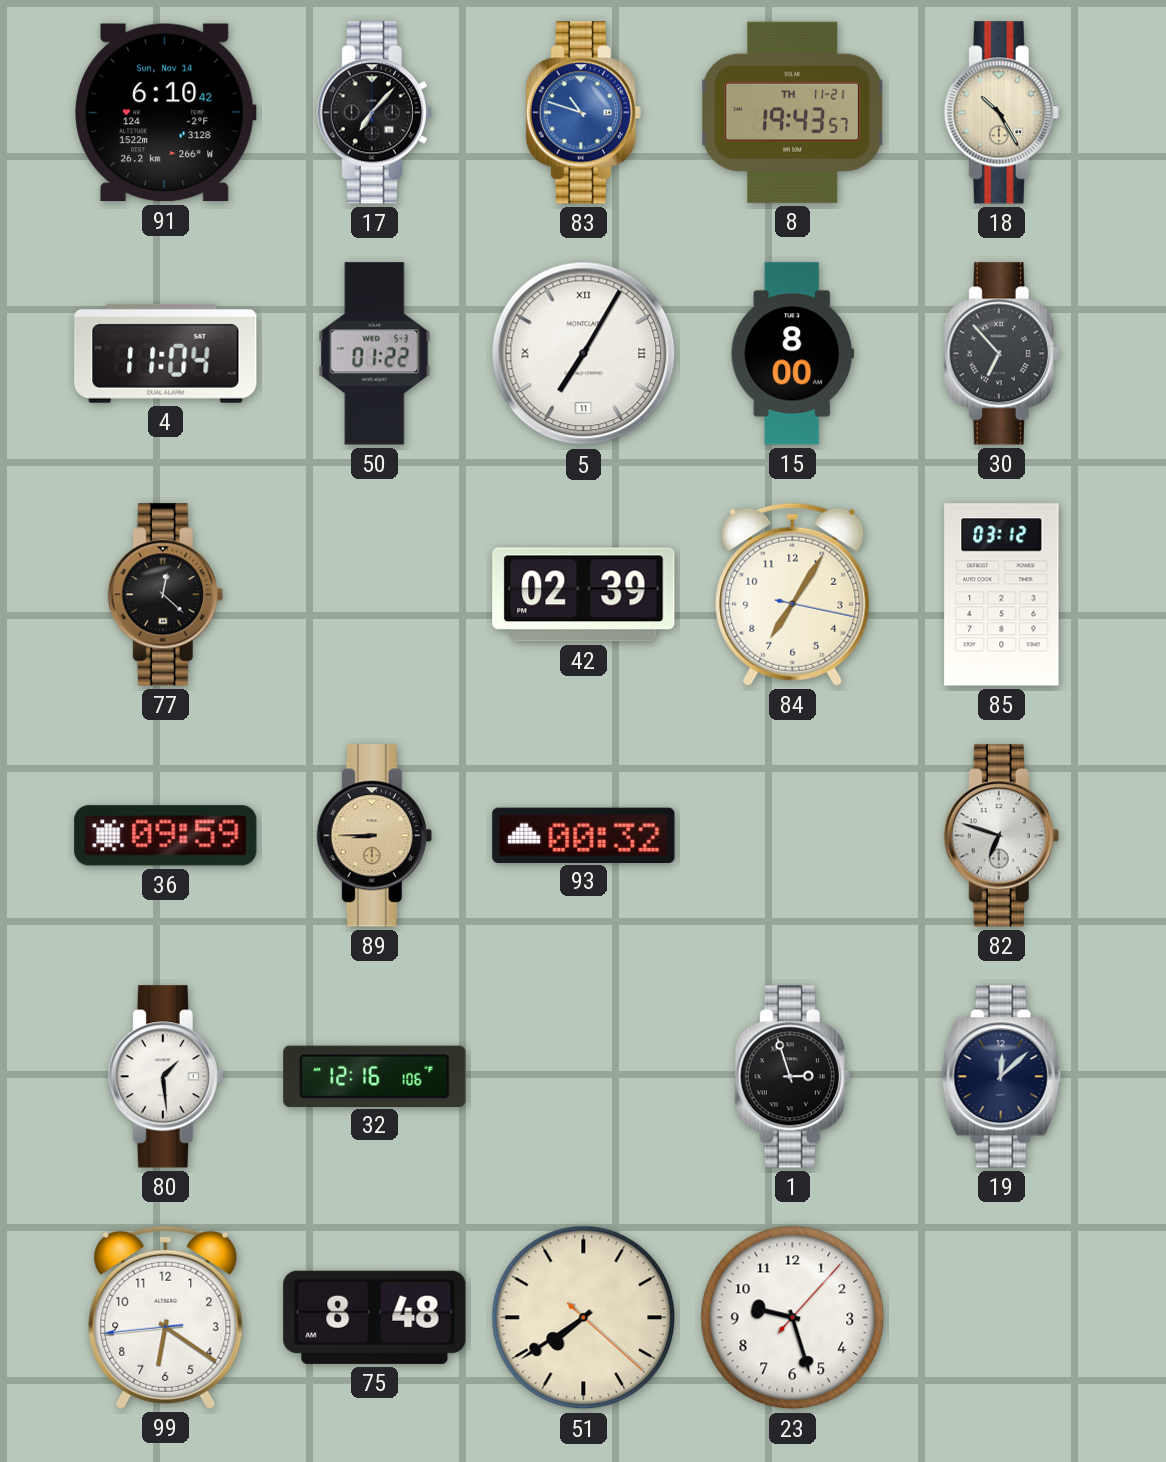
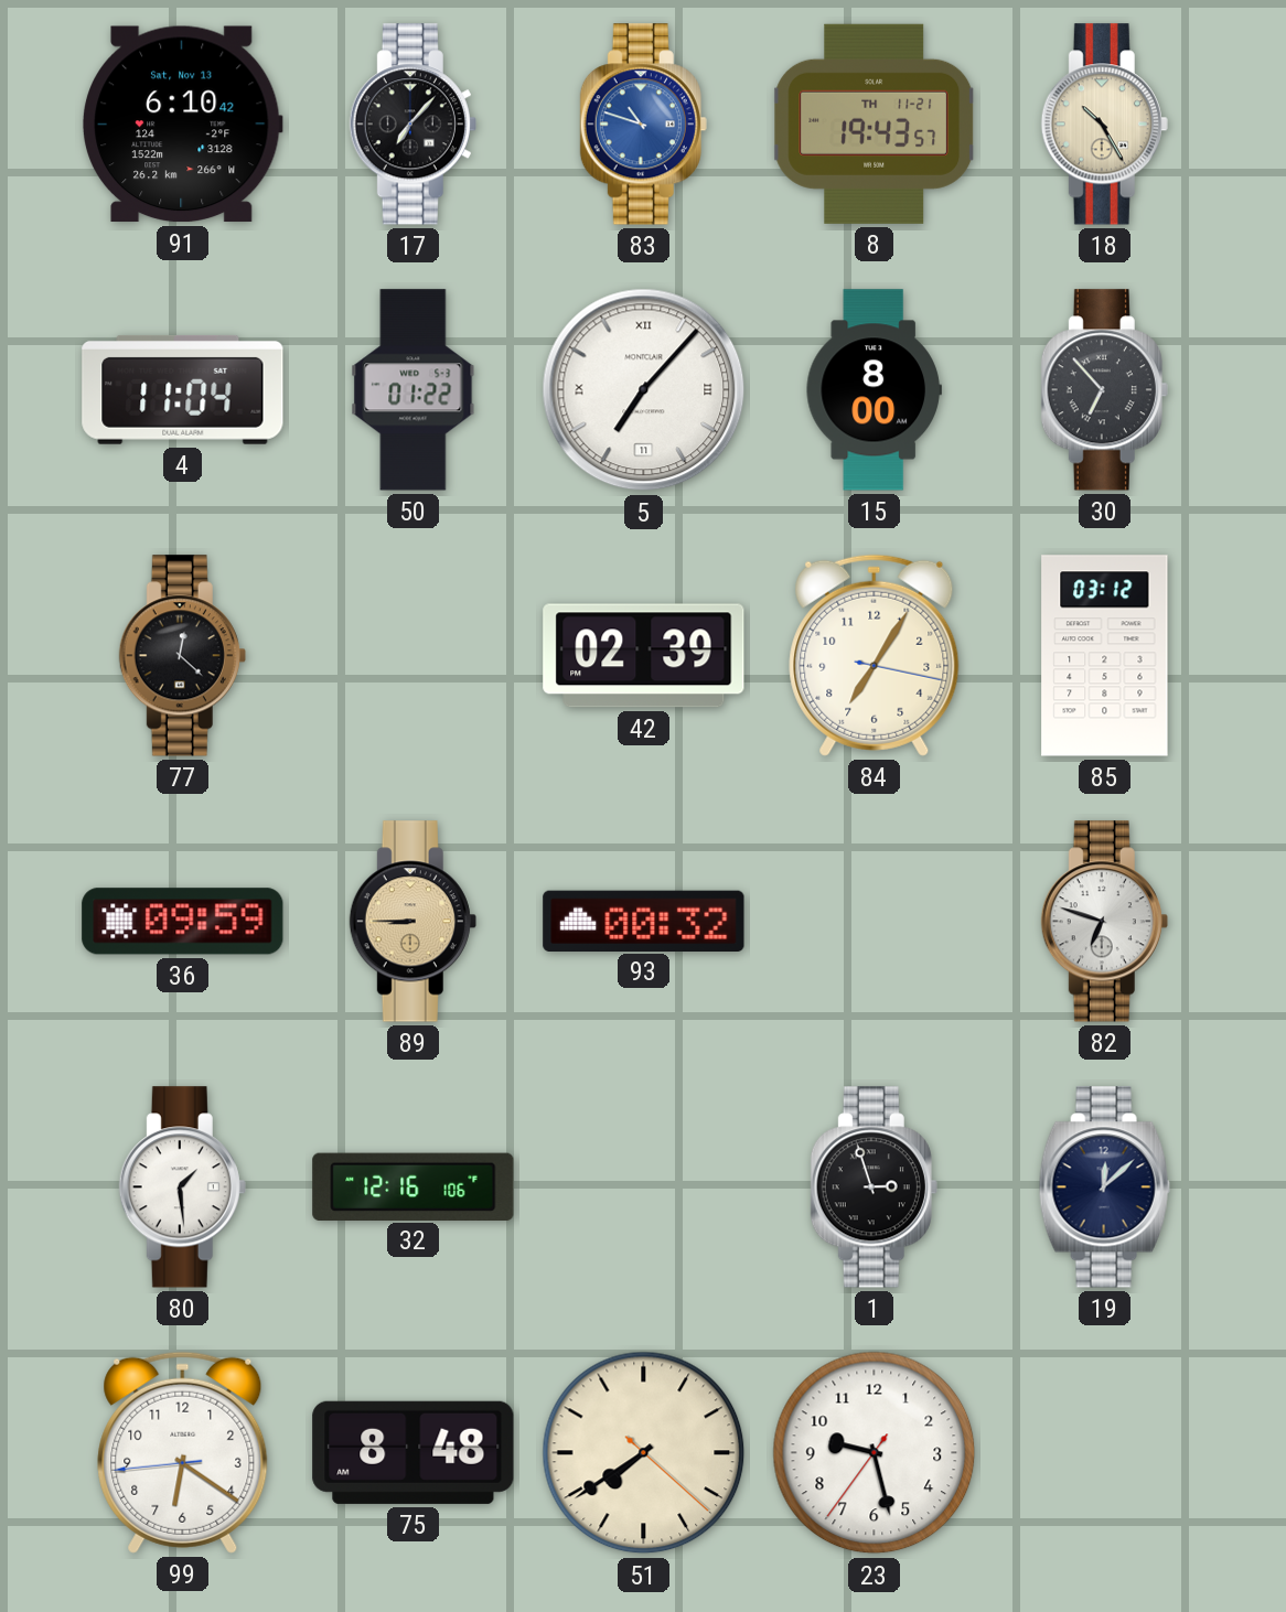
91 date: Sun, Nov 14 -> Sat, Nov 13 (183, 125)
5: 7:05 -> 7:07 (644, 390)
23: 9:27:07 -> 9:27:36 (875, 1453)
